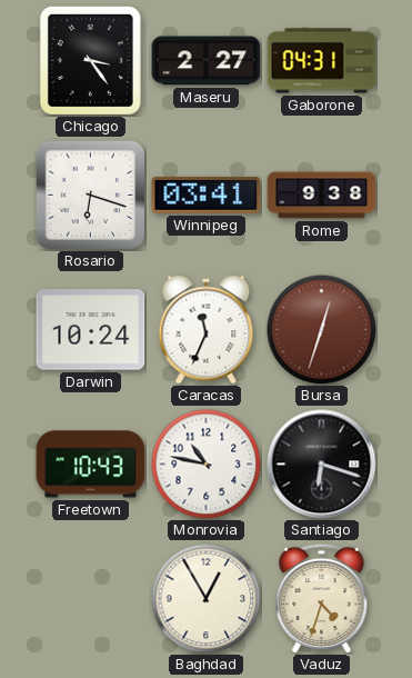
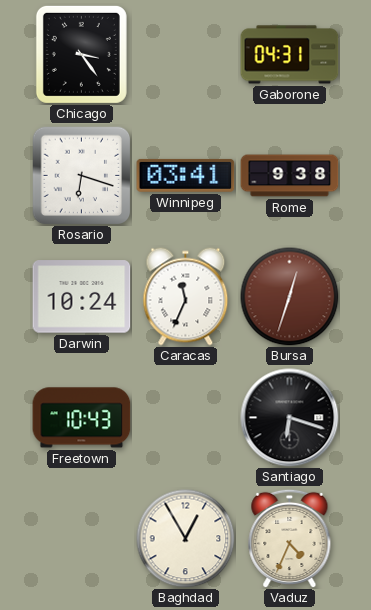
Maseru: 2:27 -> none (207, 61)
Monrovia: 10:47 -> none (207, 465)
Vaduz: 4:33 -> 4:34 (290, 538)
